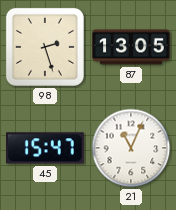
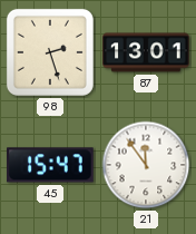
87: 13:05 -> 13:01 (146, 52)
21: 11:04 -> 11:54 (146, 165)
